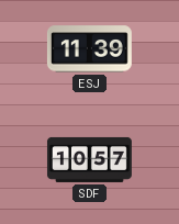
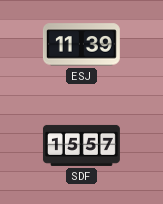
SDF: 10:57 -> 15:57 (81, 145)
